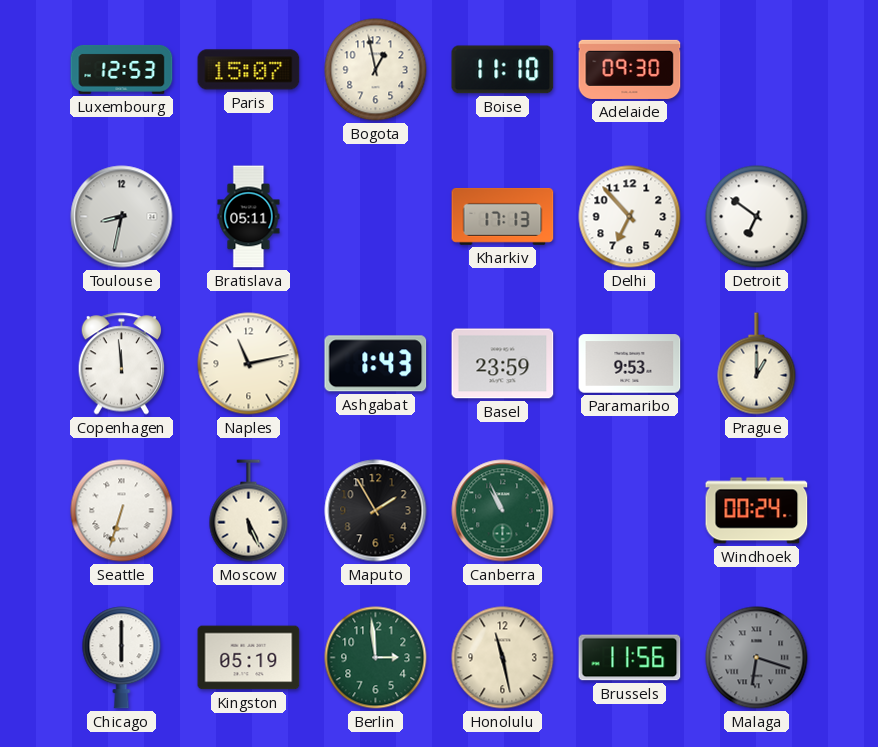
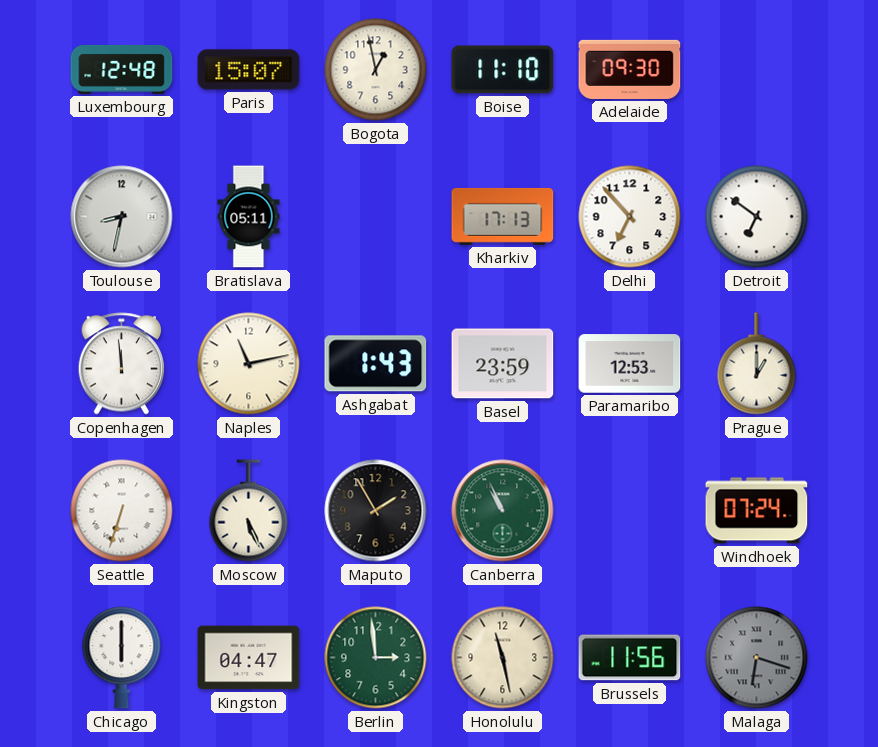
Luxembourg: 12:53 -> 12:48 (122, 69)
Paramaribo: 9:53 -> 12:53 (630, 364)
Windhoek: 00:24 -> 07:24 (757, 511)
Kingston: 05:19 -> 04:47 (249, 658)
